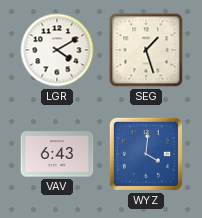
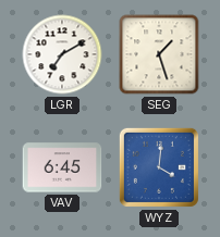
LGR: 4:10 -> 7:10 (62, 54)
VAV: 6:43 -> 6:45 (62, 167)
